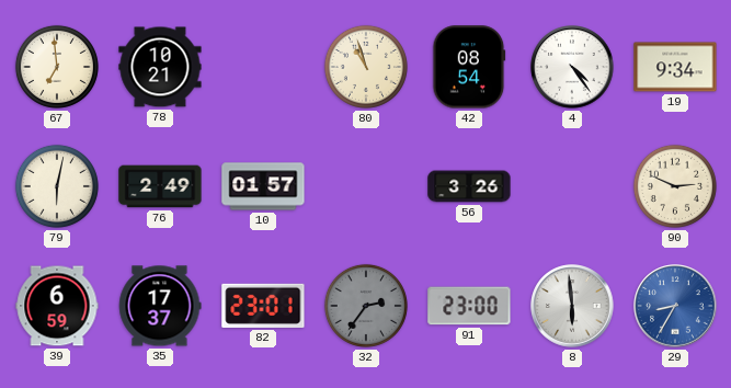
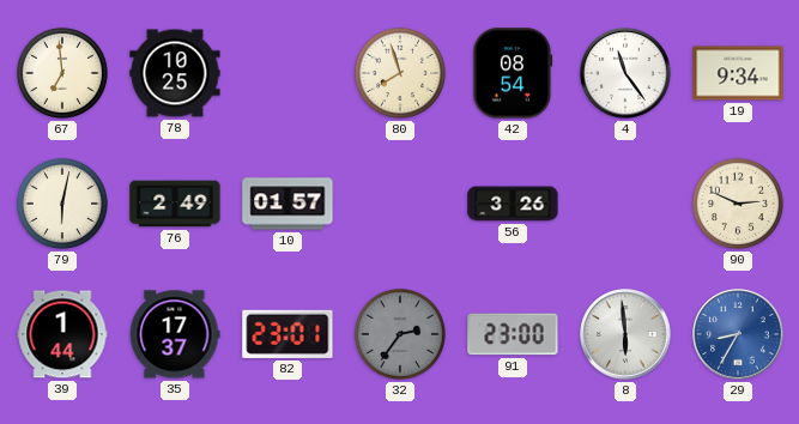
78: 10:21 -> 10:25 (175, 73)
80: 10:57 -> 7:57 (400, 73)
4: 4:24 -> 11:24 (625, 73)
39: 6:59 -> 1:44 (62, 334)
